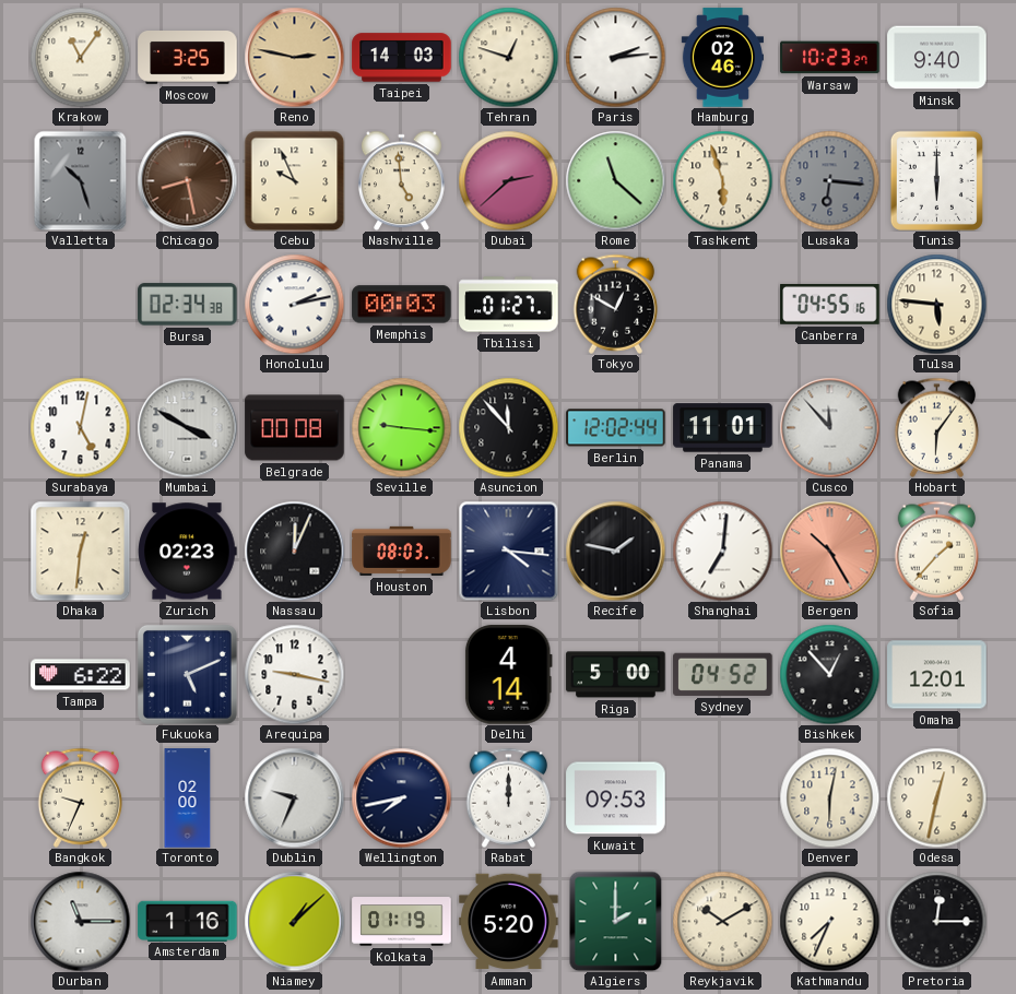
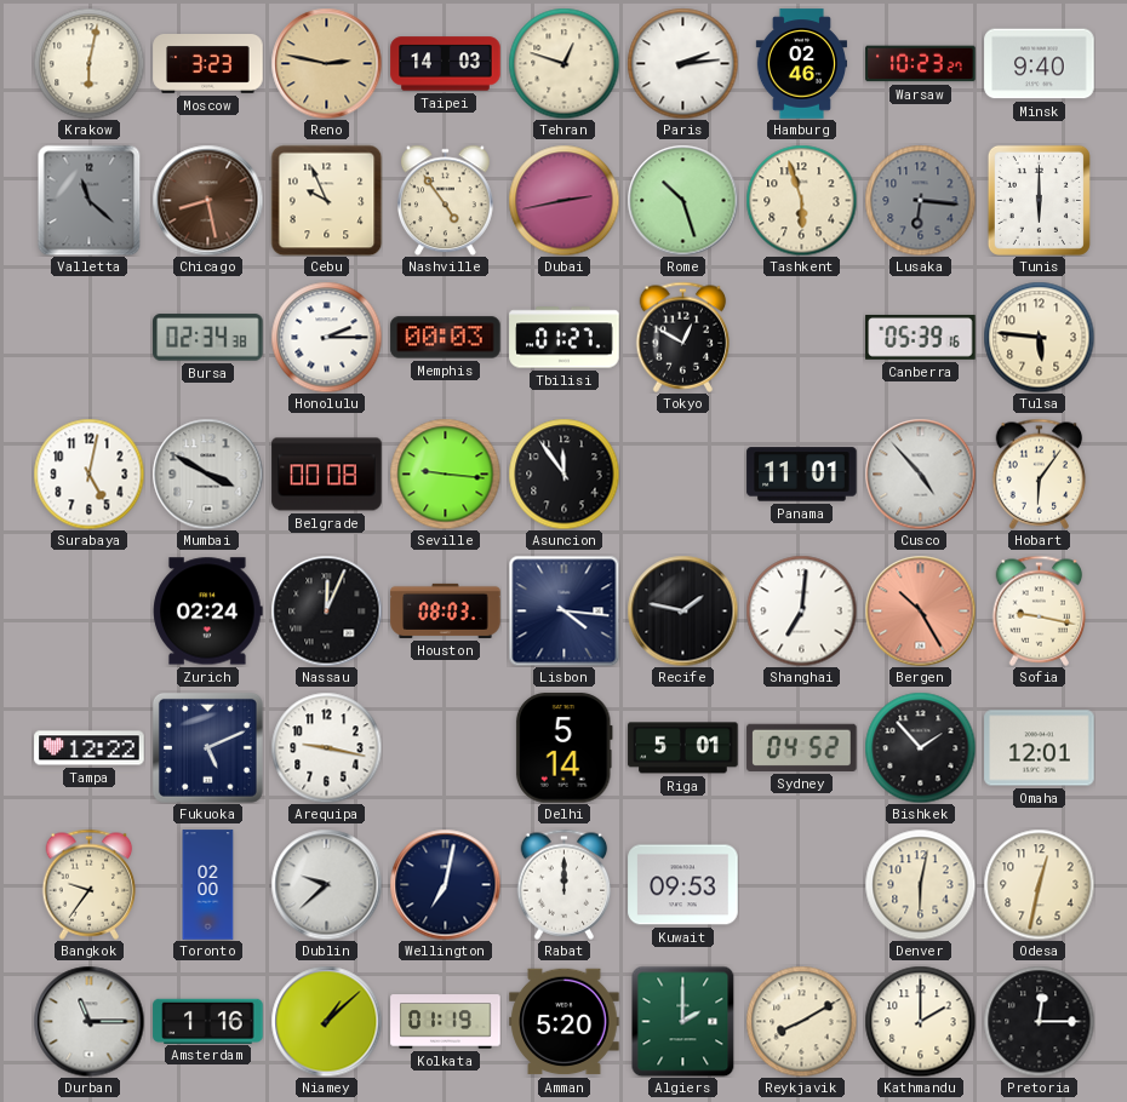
Krakow: 11:06 -> 6:02 (88, 63)
Moscow: 3:25 -> 3:23 (208, 64)
Valletta: 10:27 -> 11:22 (90, 200)
Nashville: 4:59 -> 4:54 (445, 200)
Dubai: 2:38 -> 2:43 (563, 200)
Rome: 11:22 -> 10:27 (682, 200)
Honolulu: 2:13 -> 2:15 (326, 337)
Canberra: 04:55 -> 05:39 (921, 337)
Asuncion: 11:53 -> 11:54 (563, 473)
Berlin: 12:02 -> none (616, 428)
Cusco: 11:53 -> 4:53 (920, 473)
Dhaka: 12:31 -> none (80, 551)
Zurich: 02:23 -> 02:24 (208, 612)
Sofia: 1:37 -> 9:17 (1040, 610)
Tampa: 6:22 -> 12:22 (90, 748)
Delhi: 4:14 -> 5:14 (563, 748)
Riga: 5:00 -> 5:01 (683, 748)
Bishkek: 12:53 -> 1:53 (920, 747)
Bangkok: 9:34 -> 9:36 (90, 884)
Dublin: 9:34 -> 9:38 (326, 884)
Wellington: 7:43 -> 7:02 (445, 884)
Reykjavik: 10:10 -> 8:10 (801, 1021)
Kathmandu: 7:34 -> 2:00 (920, 1021)
